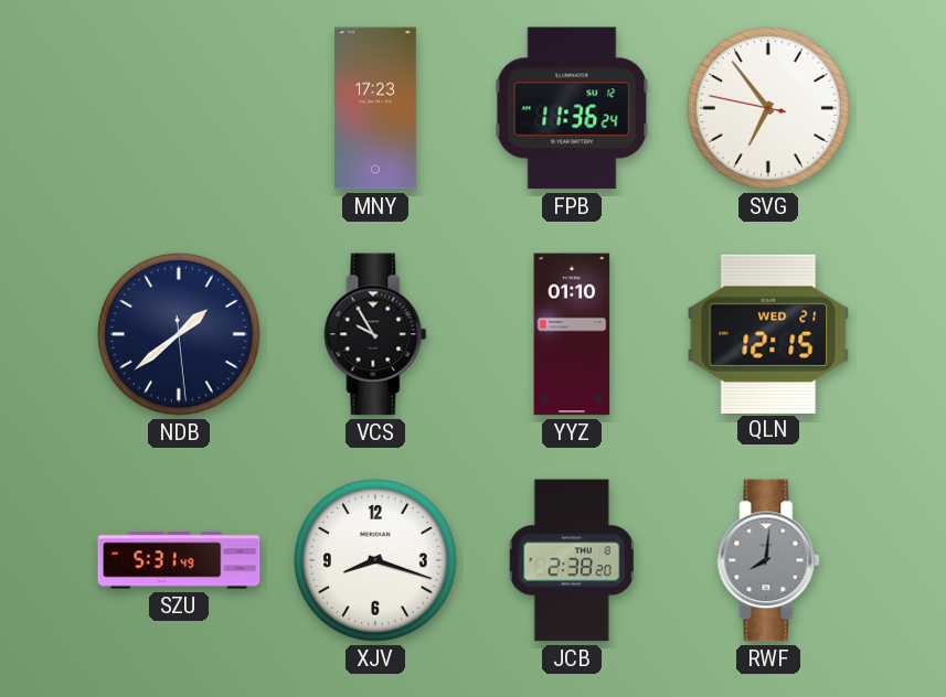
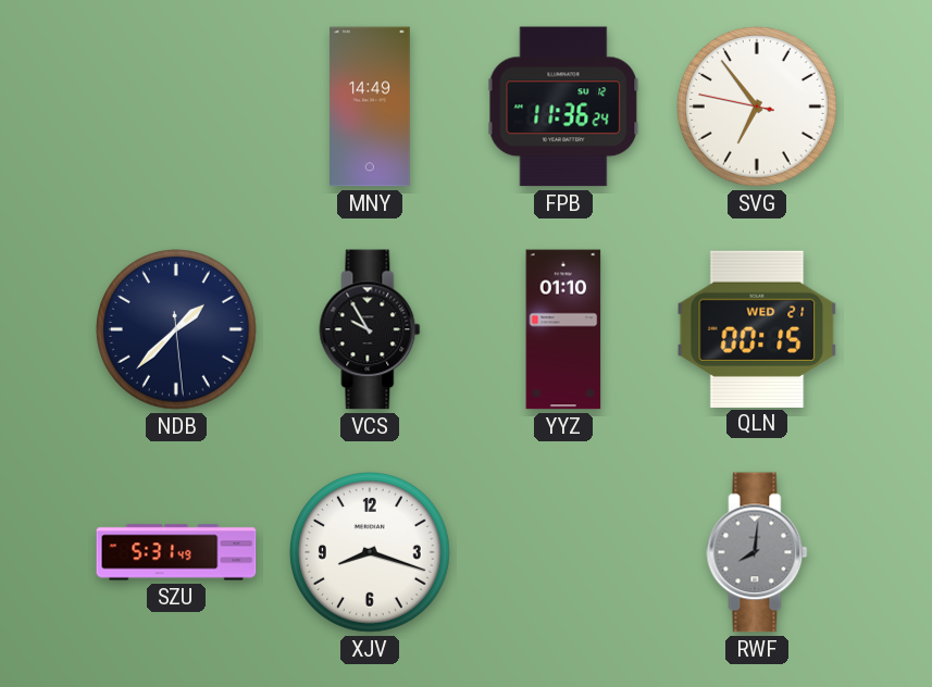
MNY: 17:23 -> 14:49 (371, 107)
NDB: 1:38 -> 1:37 (177, 330)
QLN: 12:15 -> 00:15 (757, 328)
JCB: 2:38 -> none (572, 560)
